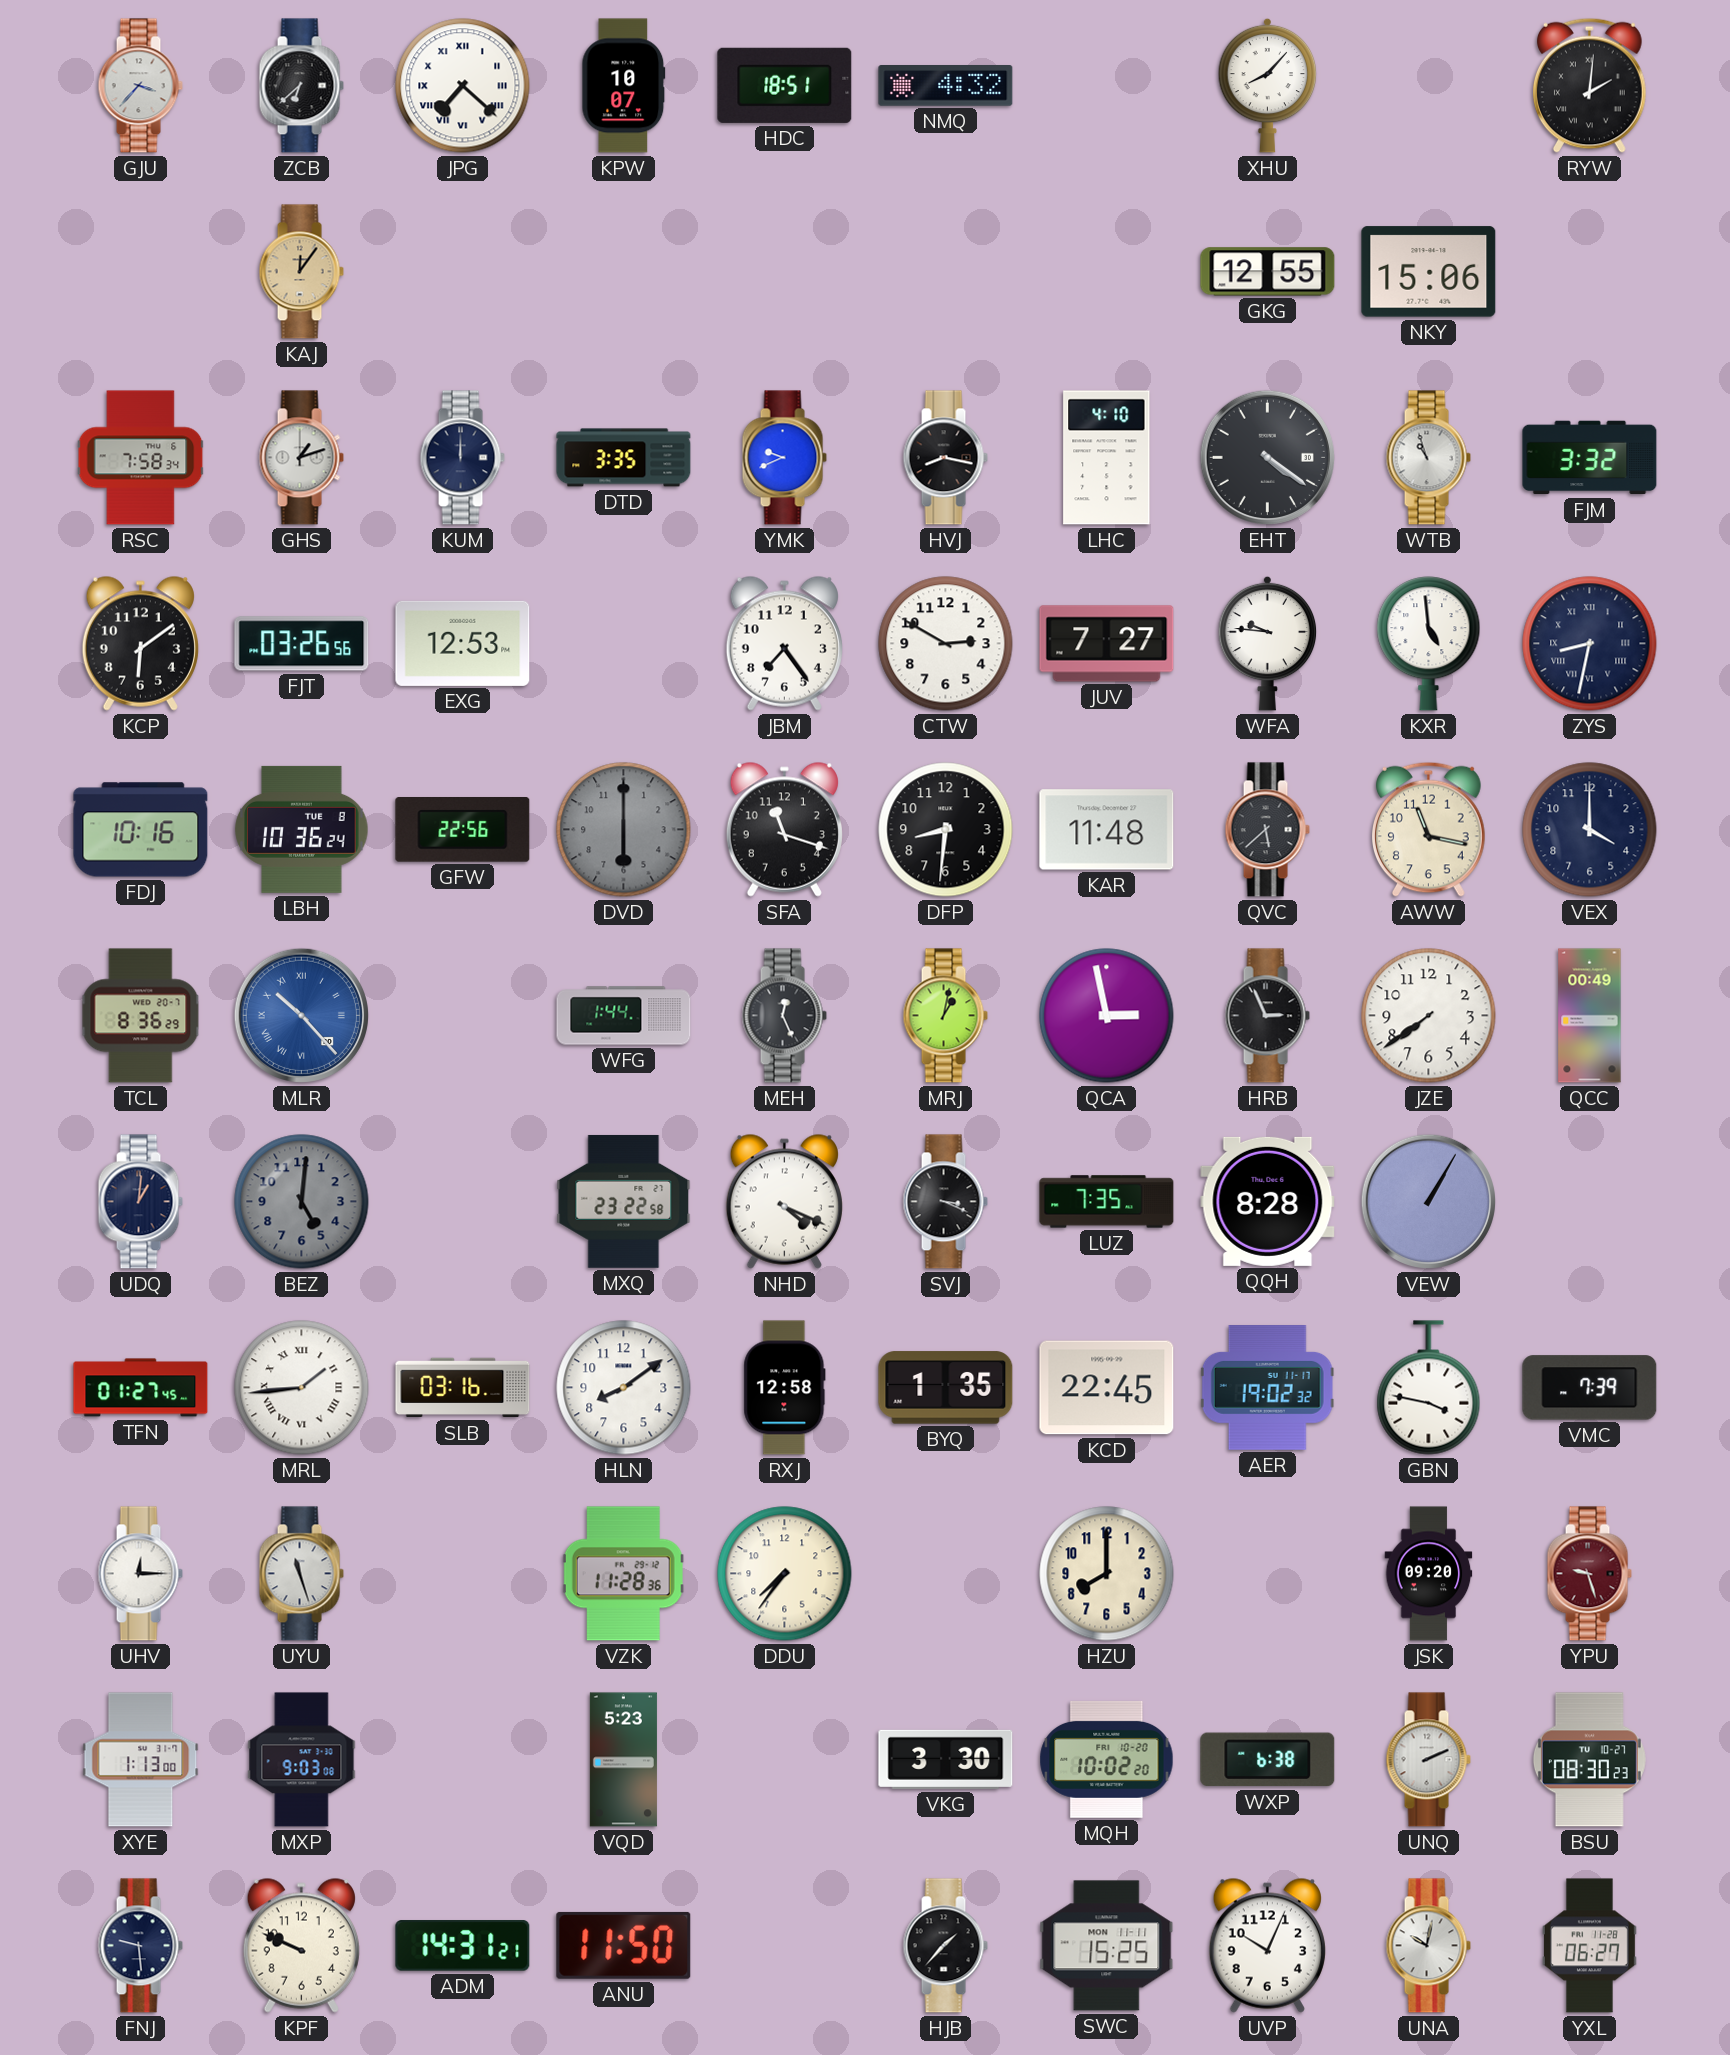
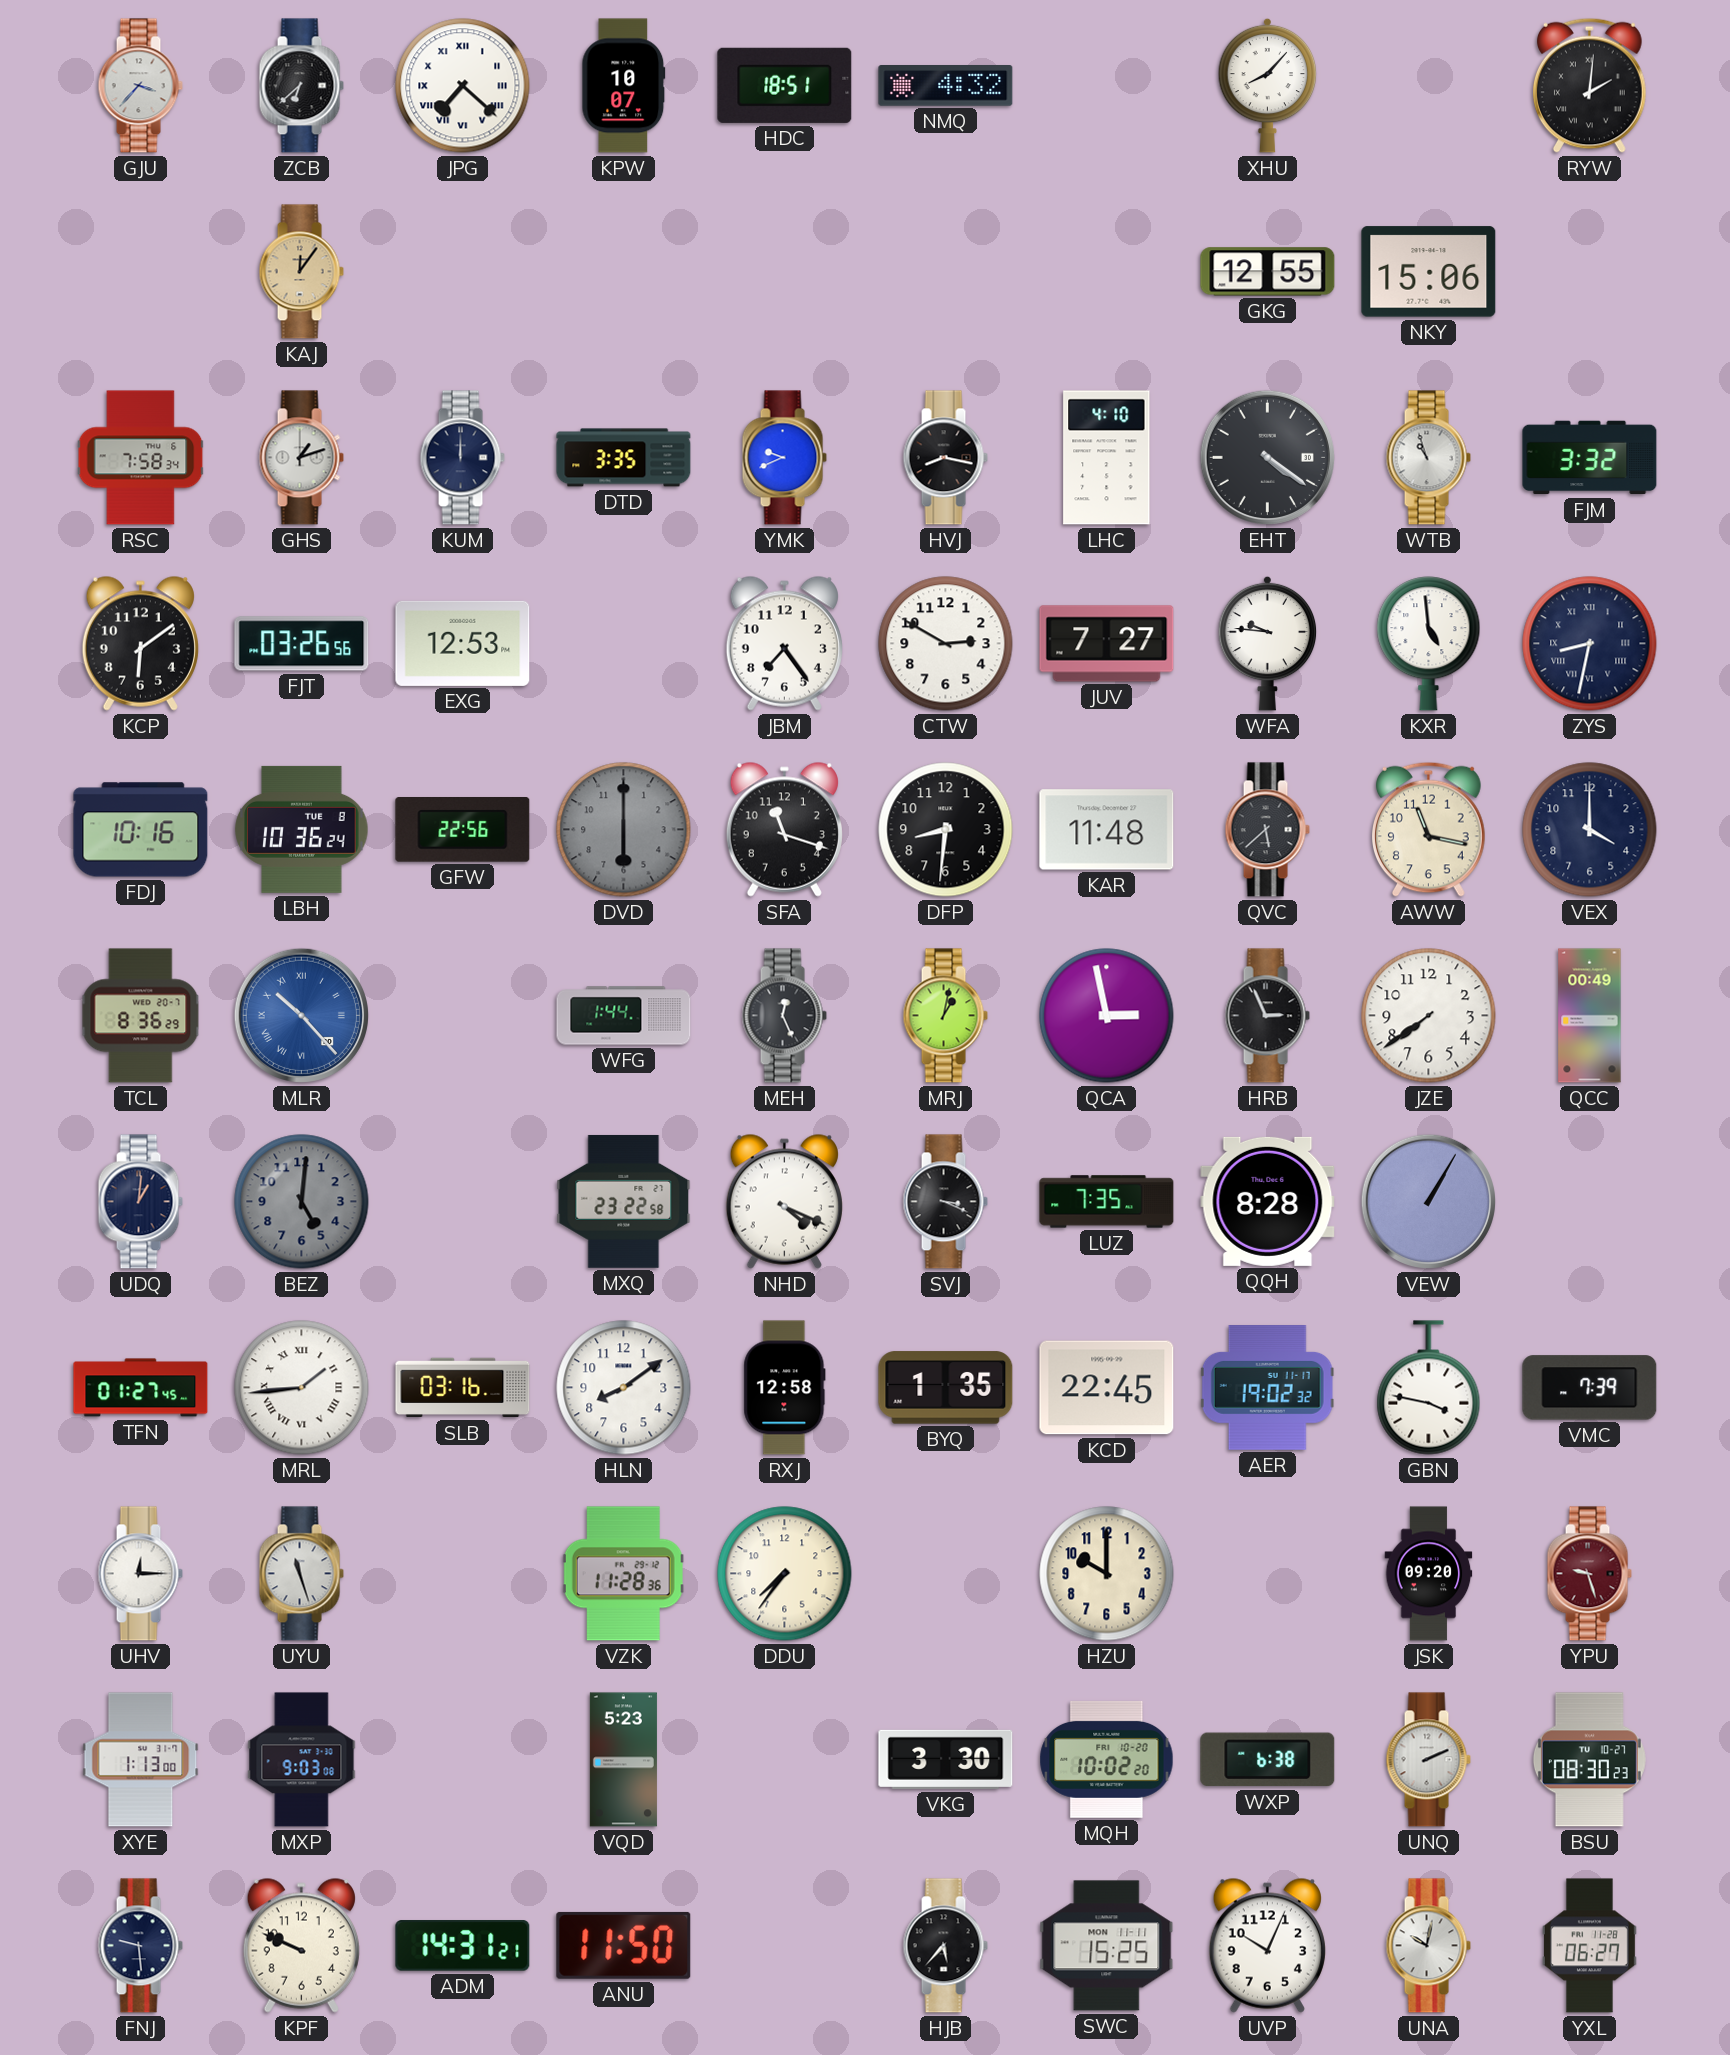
HZU: 8:00 -> 10:00 (1107, 1574)
HJB: 1:37 -> 5:37 (945, 1946)
